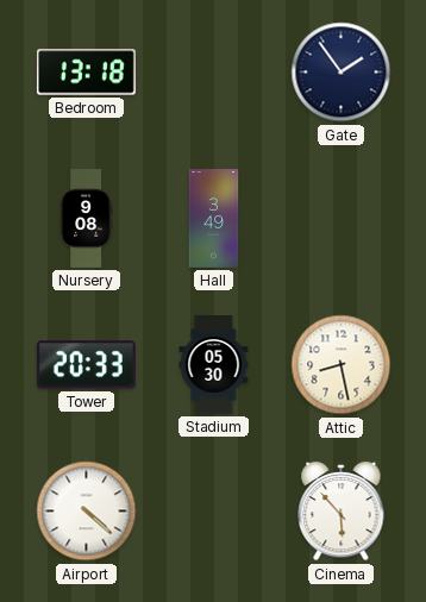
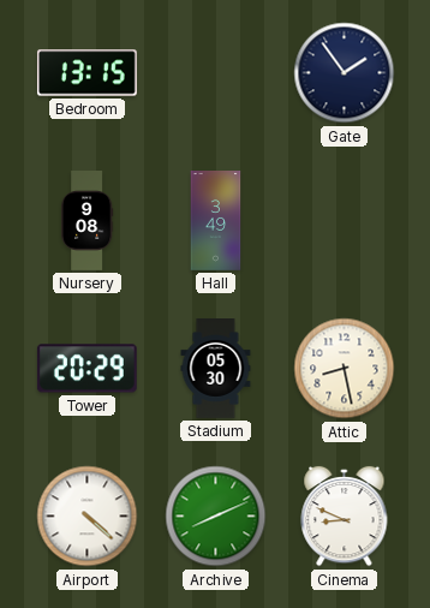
Bedroom: 13:18 -> 13:15 (86, 73)
Tower: 20:33 -> 20:29 (86, 369)
Archive: none -> 8:11 (216, 517)
Cinema: 5:53 -> 8:49 (345, 517)
